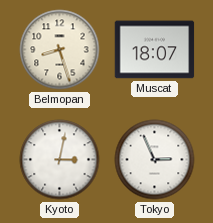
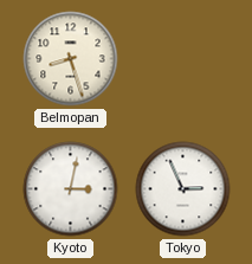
Muscat: 18:07 -> none (155, 50)
